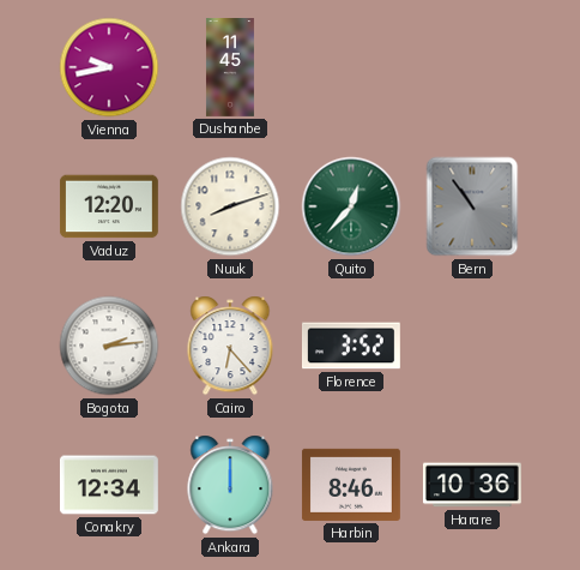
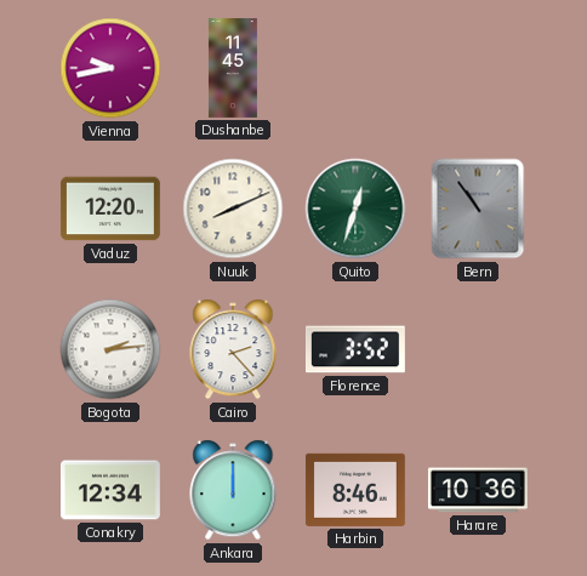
Nuuk: 8:12 -> 8:11 (233, 209)
Quito: 12:37 -> 12:33 (355, 209)
Cairo: 6:23 -> 2:23 (233, 349)
